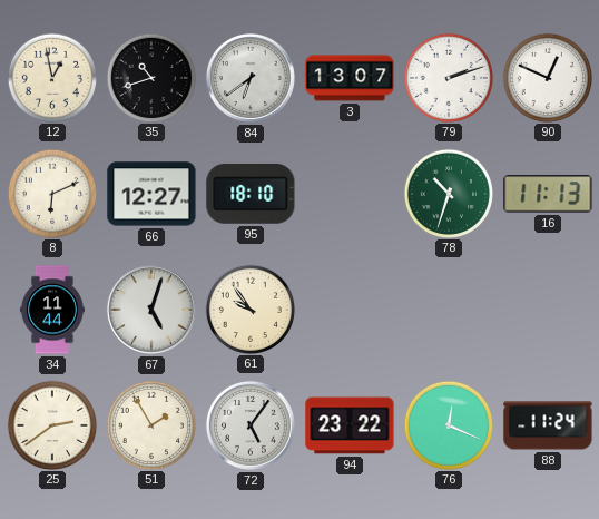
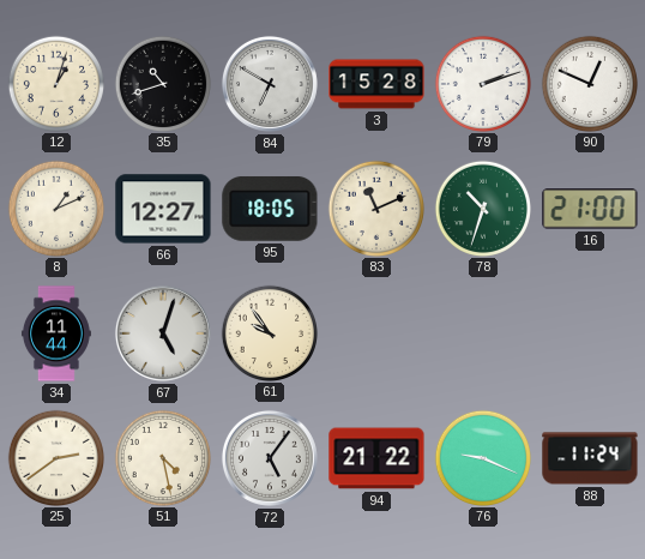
12: 12:58 -> 1:03 (55, 83)
84: 6:39 -> 6:50 (270, 84)
3: 13:07 -> 15:28 (376, 84)
8: 6:11 -> 1:11 (55, 208)
95: 18:10 -> 18:05 (270, 209)
83: none -> 11:11 (375, 208)
16: 11:13 -> 21:00 (590, 209)
51: 1:55 -> 4:28 (162, 457)
94: 23:22 -> 21:22 (376, 458)
76: 12:19 -> 9:19 (482, 457)
